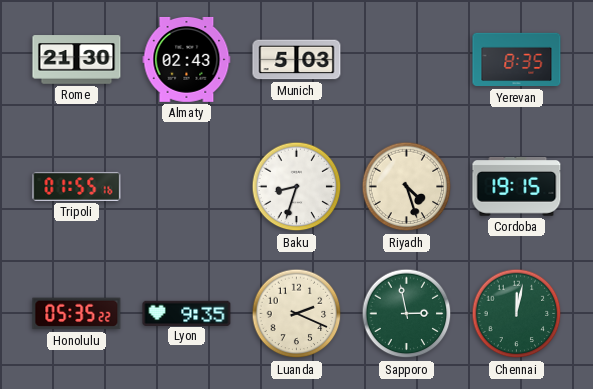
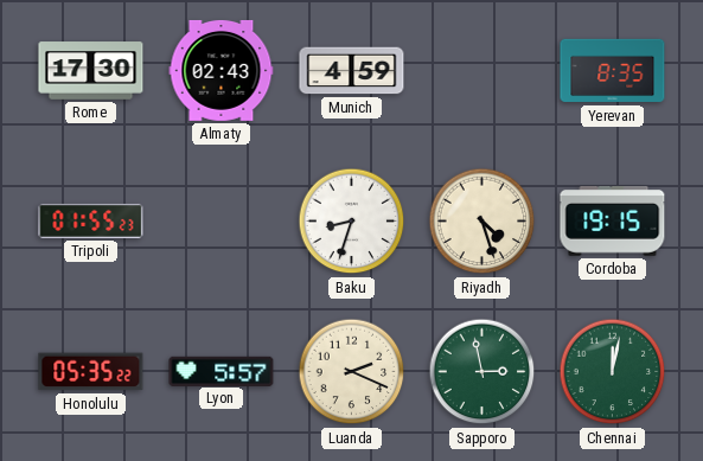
Rome: 21:30 -> 17:30 (91, 71)
Munich: 5:03 -> 4:59 (352, 71)
Tripoli: 01:55:16 -> 01:55:23 (91, 220)
Lyon: 9:35 -> 5:57 (222, 371)
